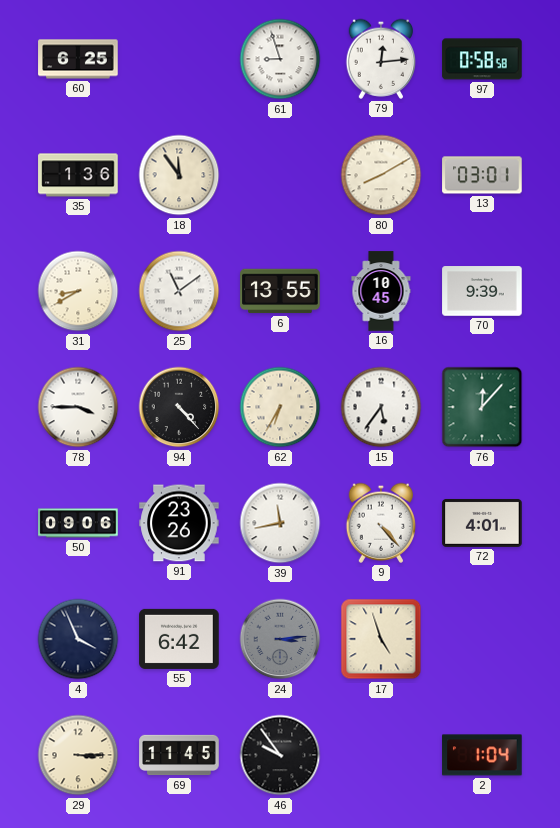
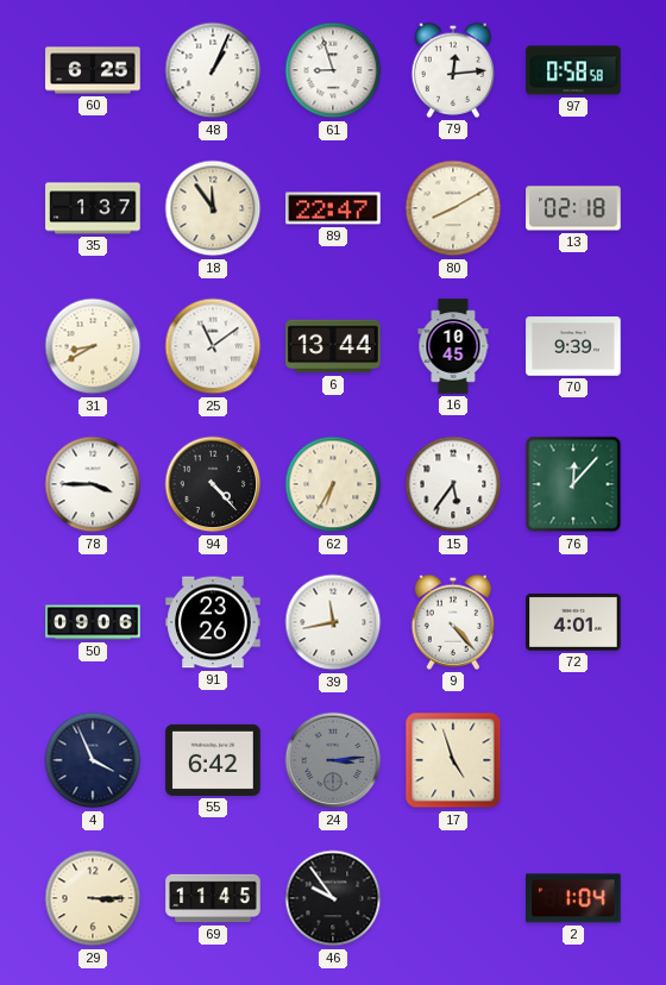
48: none -> 1:04 (213, 70)
35: 1:36 -> 1:37 (93, 208)
89: none -> 22:47 (333, 208)
13: 03:01 -> 02:18 (573, 208)
6: 13:55 -> 13:44 (333, 346)
